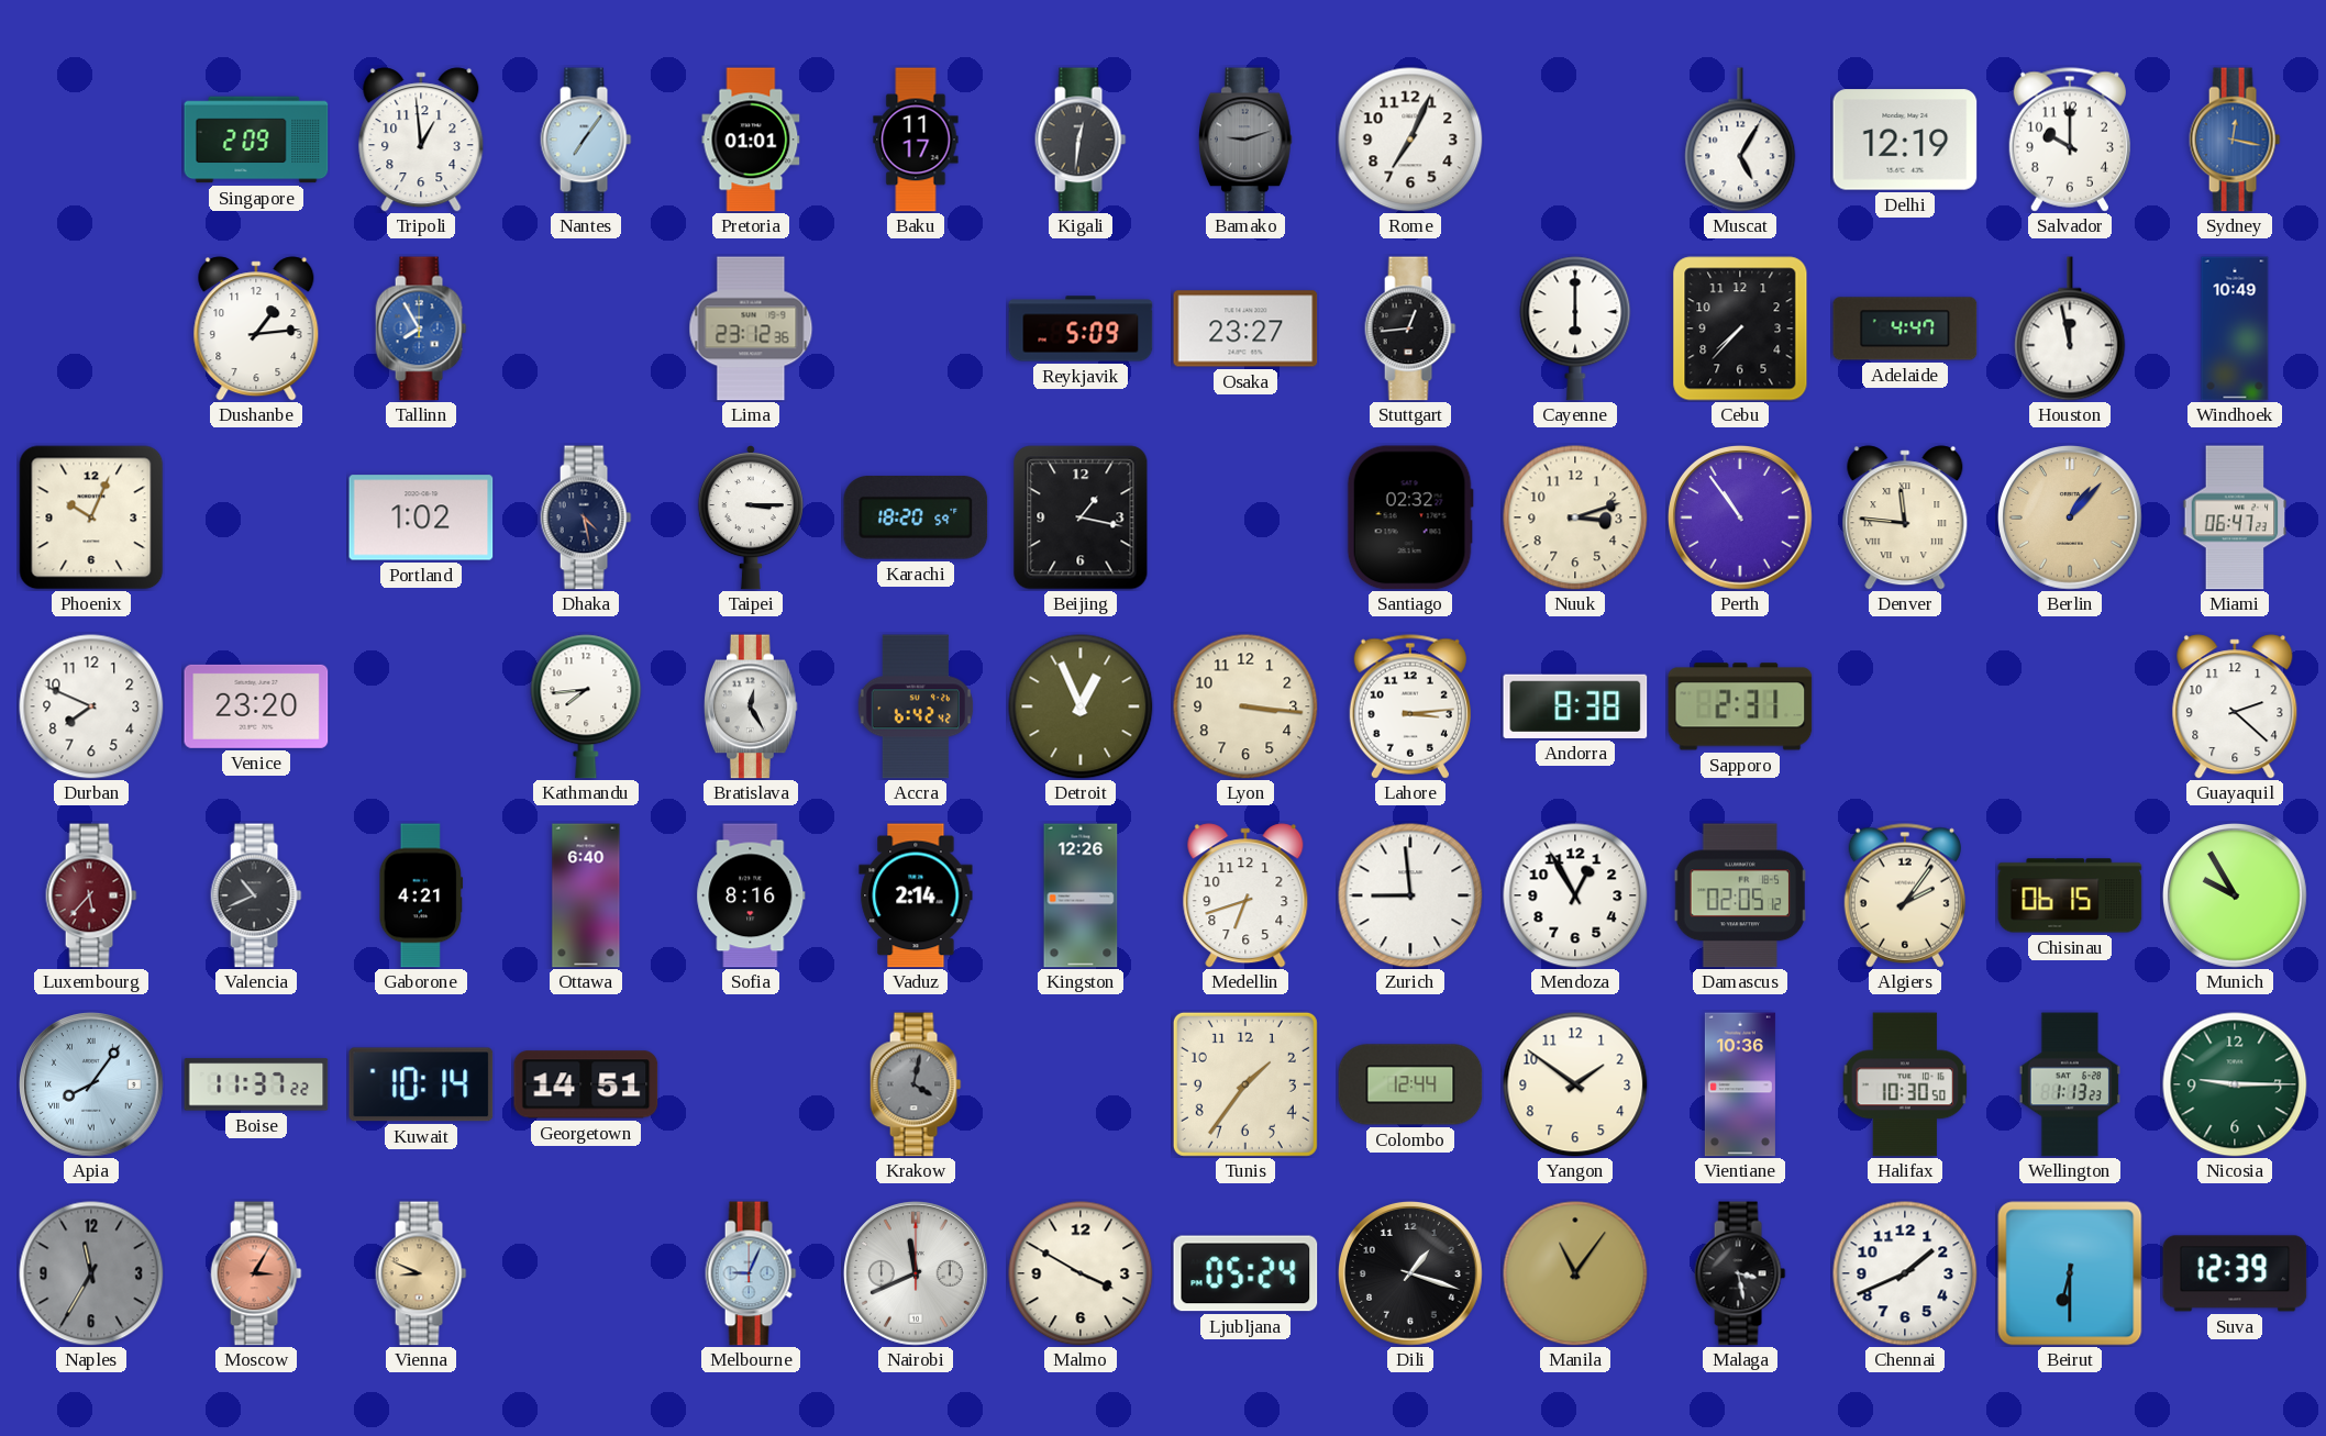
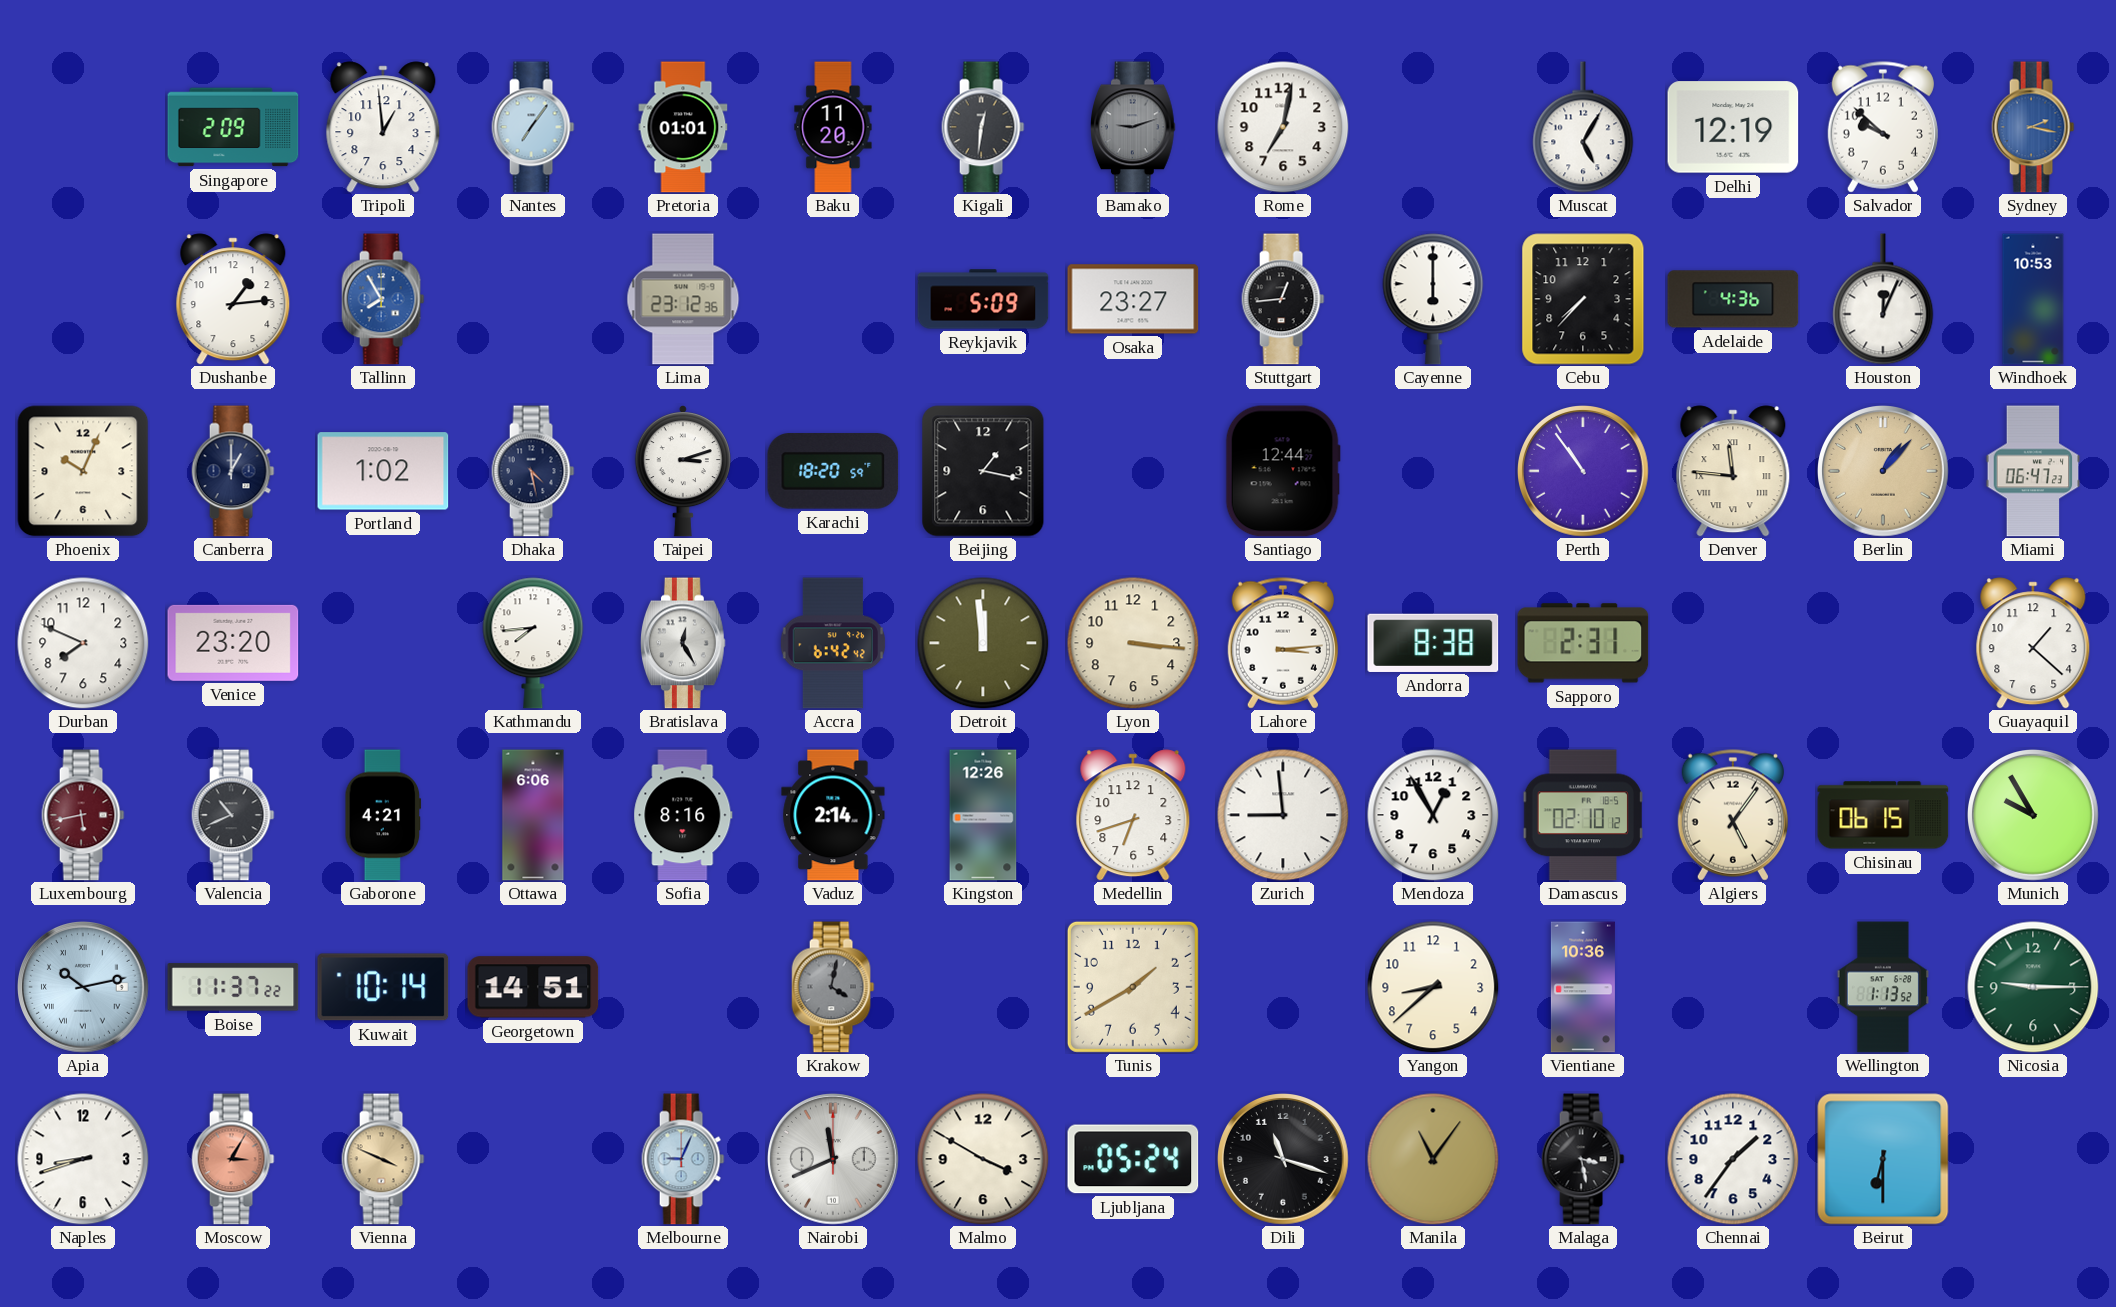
Baku: 11:17 -> 11:20 (833, 127)
Rome: 7:04 -> 7:02 (1283, 127)
Salvador: 10:00 -> 9:52 (1883, 127)
Sydney: 12:17 -> 2:17 (2033, 127)
Adelaide: 4:47 -> 4:36 (1733, 299)
Houston: 11:58 -> 12:04 (1883, 299)
Windhoek: 10:49 -> 10:53 (2033, 299)
Canberra: none -> 1:00 (233, 471)
Taipei: 3:15 -> 3:12 (683, 472)
Santiago: 02:32 -> 12:44 (1283, 471)
Nuuk: 3:12 -> none (1575, 517)
Detroit: 12:56 -> 11:59 (983, 643)
Guayaquil: 2:22 -> 1:22 (2033, 643)
Luxembourg: 5:37 -> 5:43 (83, 815)
Ottawa: 6:40 -> 6:06 (533, 815)
Damascus: 02:05 -> 02:10 (1582, 815)
Algiers: 2:06 -> 5:06 (1733, 815)
Apia: 8:06 -> 10:13 (84, 988)
Tunis: 1:36 -> 1:40 (1133, 987)
Colombo: 12:44 -> none (1410, 1084)
Yangon: 1:51 -> 8:38 (1433, 987)
Halifax: 10:30 -> none (1905, 1084)
Wellington: 1:13:23 -> 1:13:52 (1883, 987)
Naples: 11:35 -> 8:42 (83, 1159)
Naples dial: grey -> white (83, 1159)
Vienna: 8:49 -> 3:49 (383, 1159)
Dili: 1:18 -> 11:18 (1284, 1160)
Chennai: 1:41 -> 1:36 (1733, 1159)
Suva: 12:39 -> none (2235, 1273)
